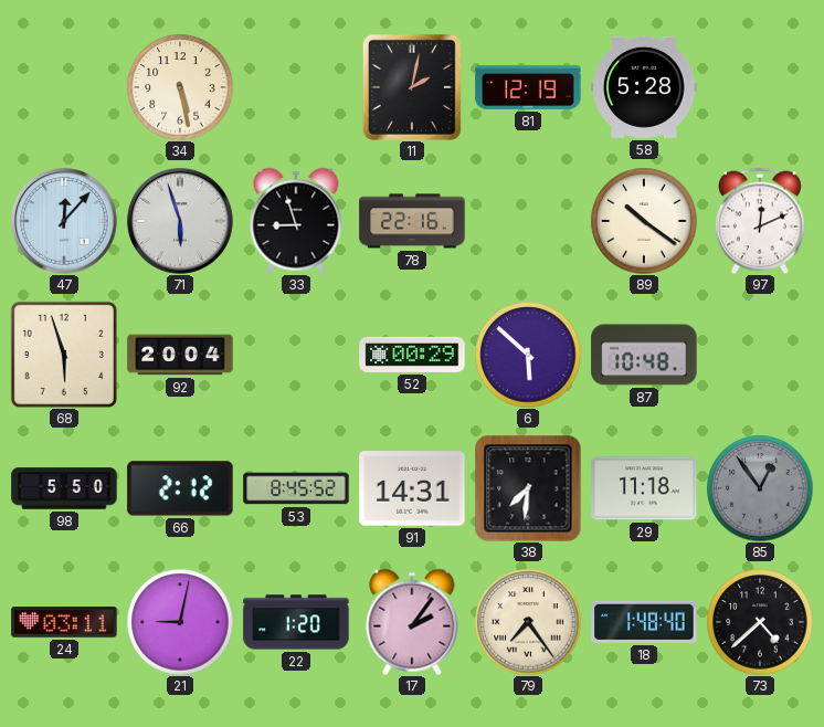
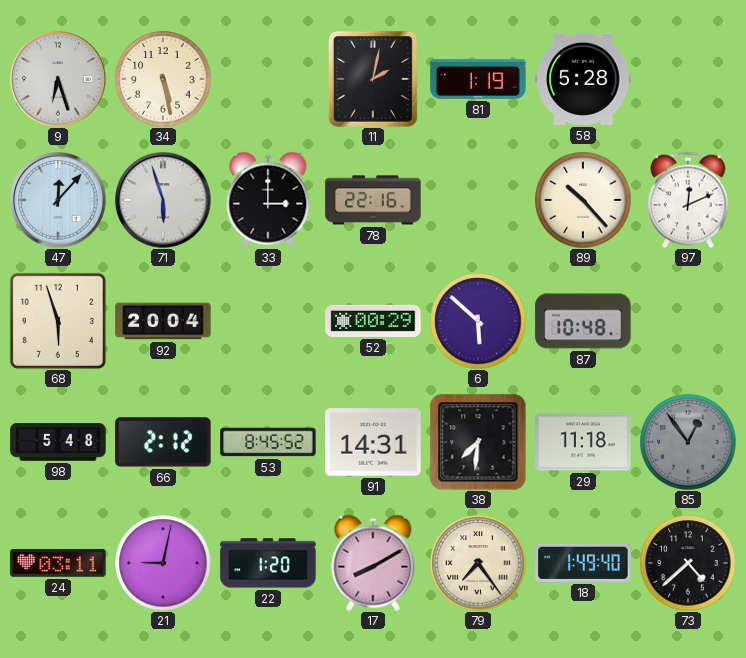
9: none -> 6:27 (58, 79)
81: 12:19 -> 1:19 (478, 79)
33: 8:57 -> 3:00 (268, 200)
89: 10:21 -> 10:23 (583, 200)
98: 5:50 -> 5:48 (58, 442)
17: 2:06 -> 8:10 (373, 563)
18: 1:48 -> 1:49 (583, 563)
